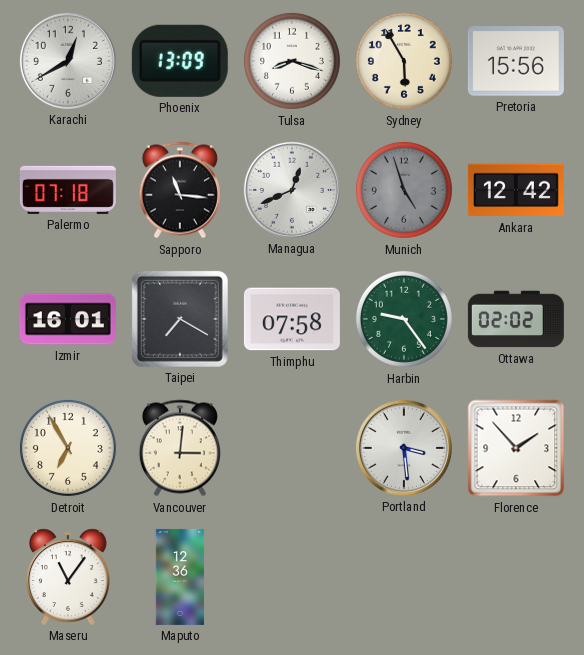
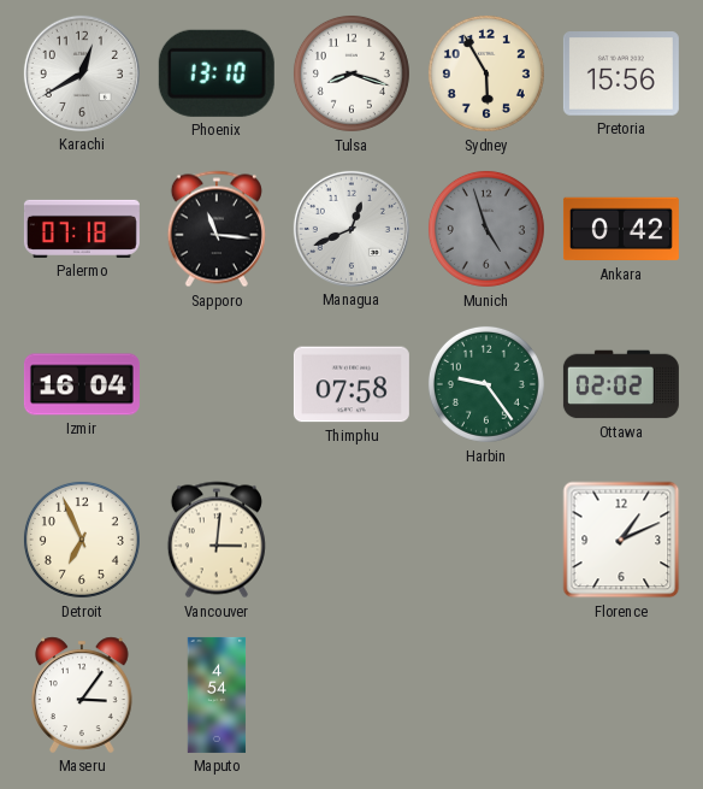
Phoenix: 13:09 -> 13:10 (217, 73)
Ankara: 12:42 -> 0:42 (621, 229)
Izmir: 16:01 -> 16:04 (82, 384)
Taipei: 7:20 -> none (180, 319)
Detroit: 6:55 -> 6:56 (82, 540)
Portland: 3:29 -> none (404, 448)
Florence: 1:53 -> 1:11 (621, 540)
Maseru: 11:06 -> 3:06 (83, 695)
Maputo: 12:36 -> 4:54 (217, 695)
